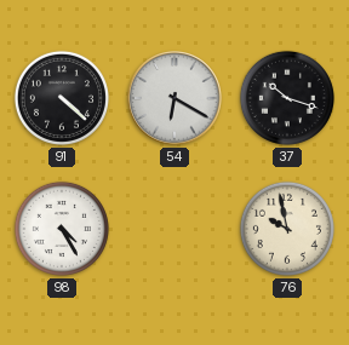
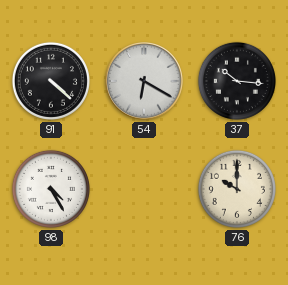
37: 10:18 -> 10:16 (237, 81)
76: 9:58 -> 10:00 (237, 189)
